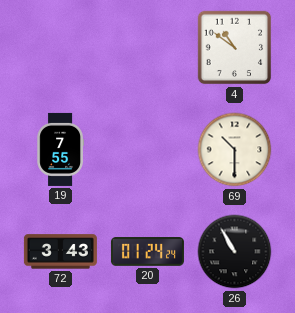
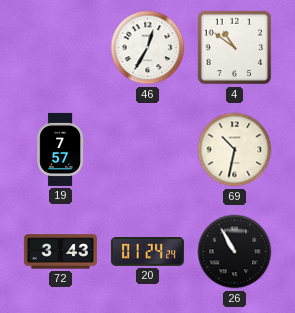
46: none -> 12:35 (148, 48)
19: 7:55 -> 7:57 (60, 149)
69: 10:30 -> 10:32 (235, 150)
